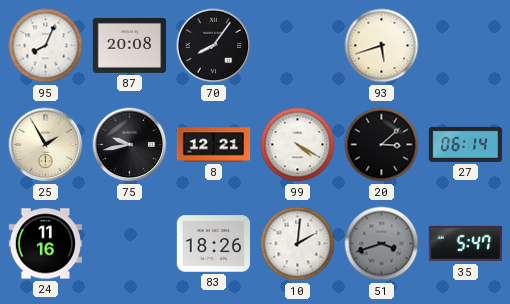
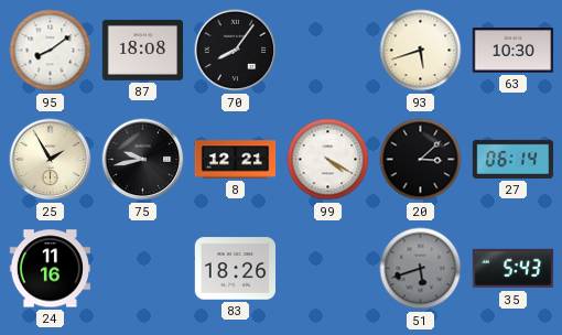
95: 8:04 -> 8:09 (51, 51)
87: 20:08 -> 18:08 (143, 50)
63: none -> 10:30 (514, 51)
10: 2:01 -> none (298, 244)
51: 3:42 -> 5:42 (421, 269)
35: 5:47 -> 5:43 (514, 269)
